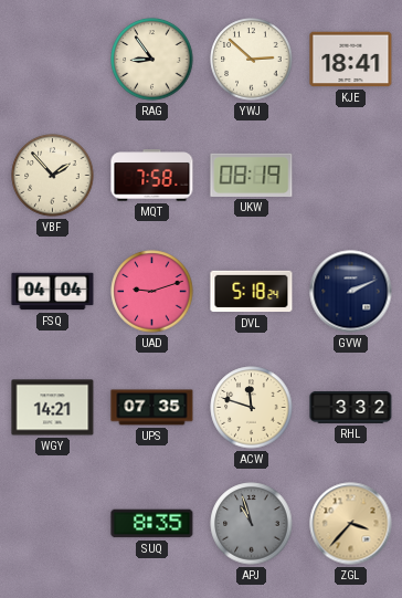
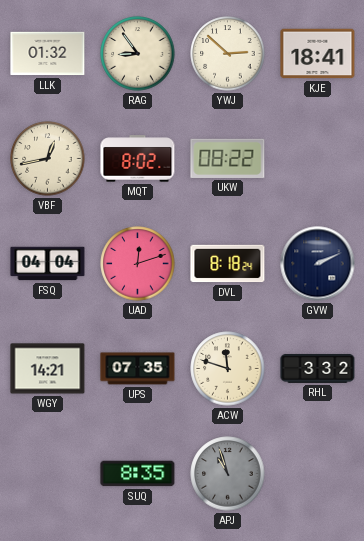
LLK: none -> 01:32 (48, 54)
VBF: 1:53 -> 12:43 (48, 159)
MQT: 7:58 -> 8:02 (138, 159)
UKW: 08:19 -> 08:22 (228, 158)
UAD: 9:12 -> 12:12 (138, 264)
DVL: 5:18 -> 8:18 (228, 264)
ZGL: 3:37 -> none (351, 524)
